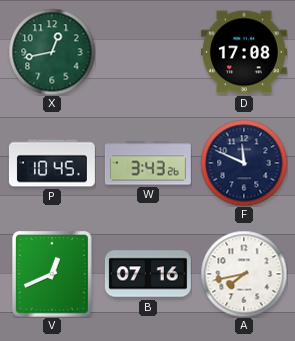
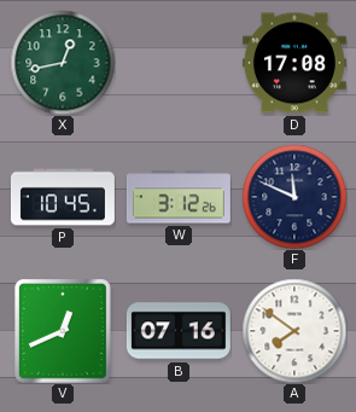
W: 3:43 -> 3:12 (179, 197)
A: 7:43 -> 7:51 (294, 331)
